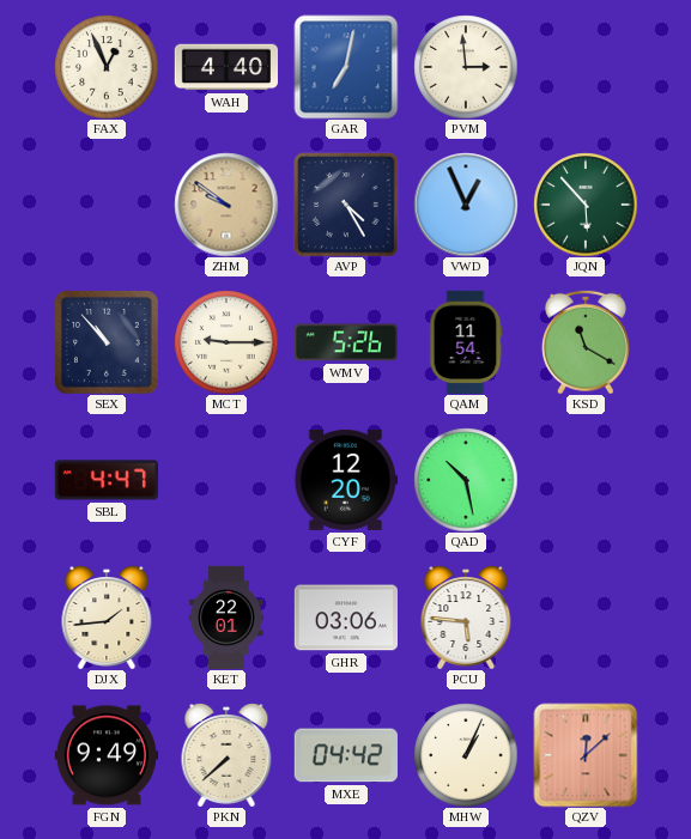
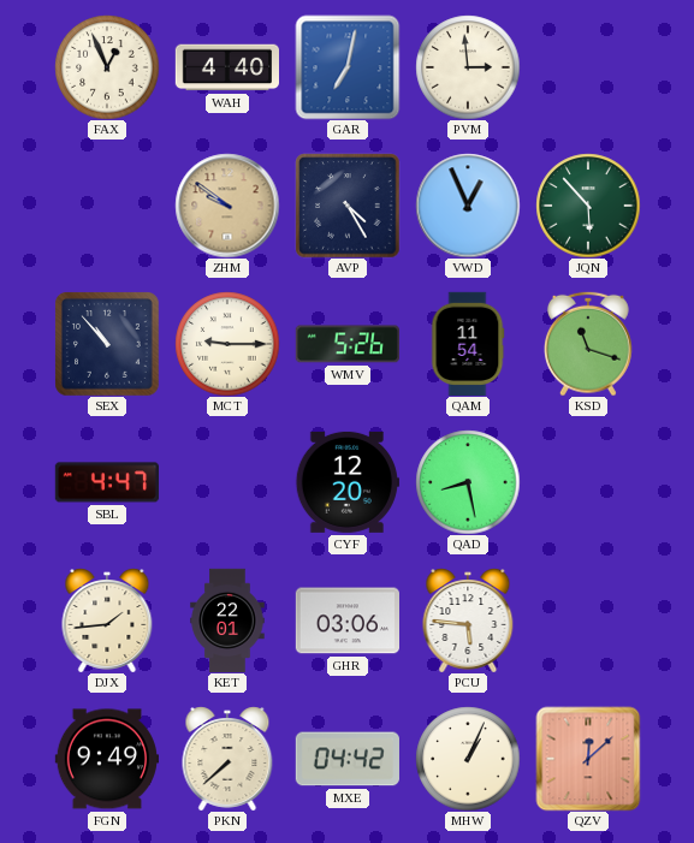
KSD: 11:20 -> 11:18 (588, 344)
QAD: 10:28 -> 8:28 (468, 482)
